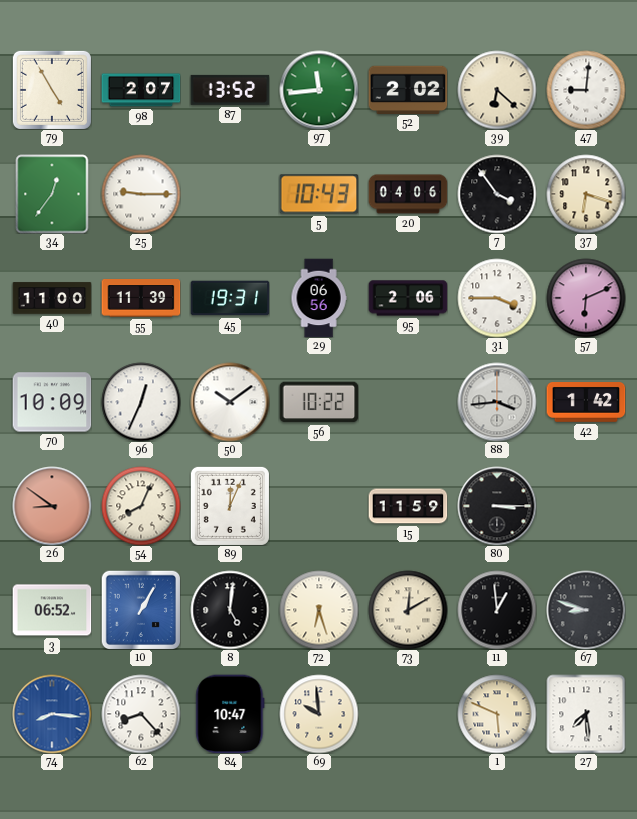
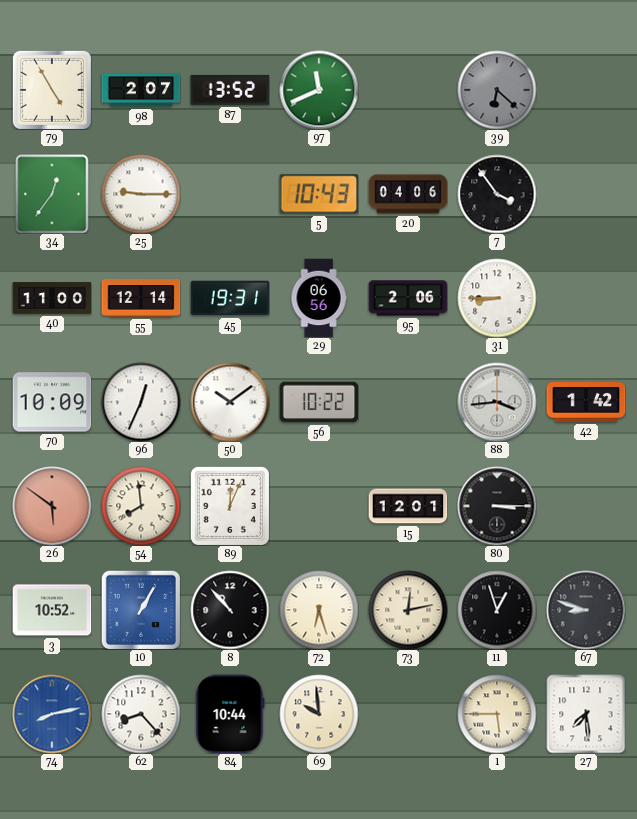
97: 11:44 -> 11:41 (319, 90)
52: 2:02 -> none (408, 89)
39 dial: cream -> grey (497, 90)
47: 9:01 -> none (586, 90)
37: 6:18 -> none (586, 194)
55: 11:39 -> 12:14 (141, 298)
31: 3:45 -> 8:45 (497, 298)
57: 6:11 -> none (586, 298)
26: 8:51 -> 5:51 (52, 506)
54: 8:04 -> 7:59 (141, 506)
15: 11:59 -> 12:01 (408, 506)
3: 06:52 -> 10:52 (52, 610)
8: 5:01 -> 10:53 (230, 610)
73: 12:10 -> 12:13 (408, 610)
11: 12:59 -> 12:57 (497, 610)
74: 8:16 -> 8:13 (52, 714)
84: 10:47 -> 10:44 (230, 714)
1: 5:49 -> 5:45 (497, 714)
